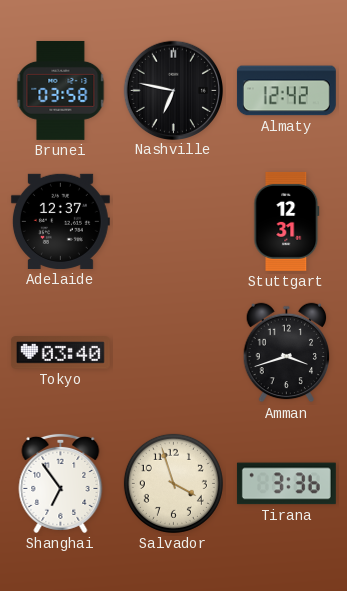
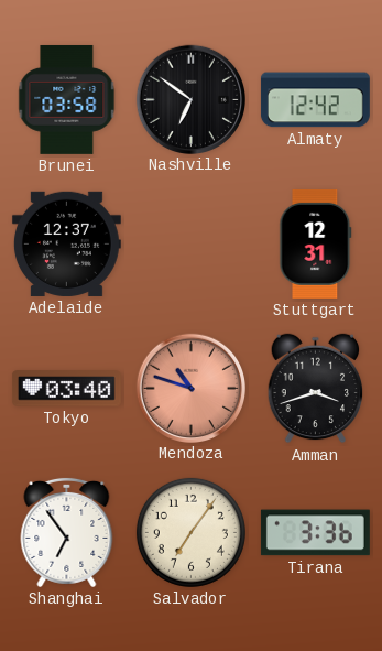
Nashville: 6:47 -> 6:51 (190, 99)
Mendoza: none -> 10:48 (190, 388)
Salvador: 3:57 -> 7:06 (190, 532)
